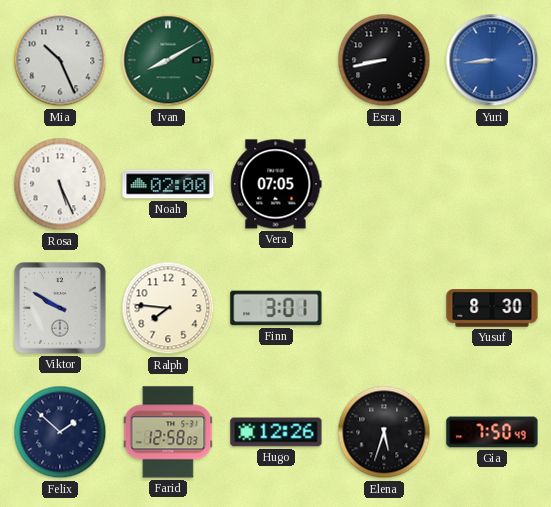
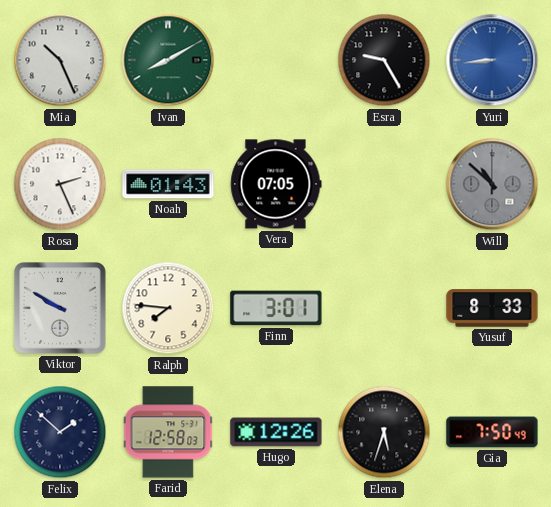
Esra: 8:43 -> 9:25 (384, 60)
Rosa: 5:26 -> 2:26 (60, 184)
Noah: 02:00 -> 01:43 (168, 184)
Will: none -> 10:52 (492, 184)
Yusuf: 8:30 -> 8:33 (492, 308)
